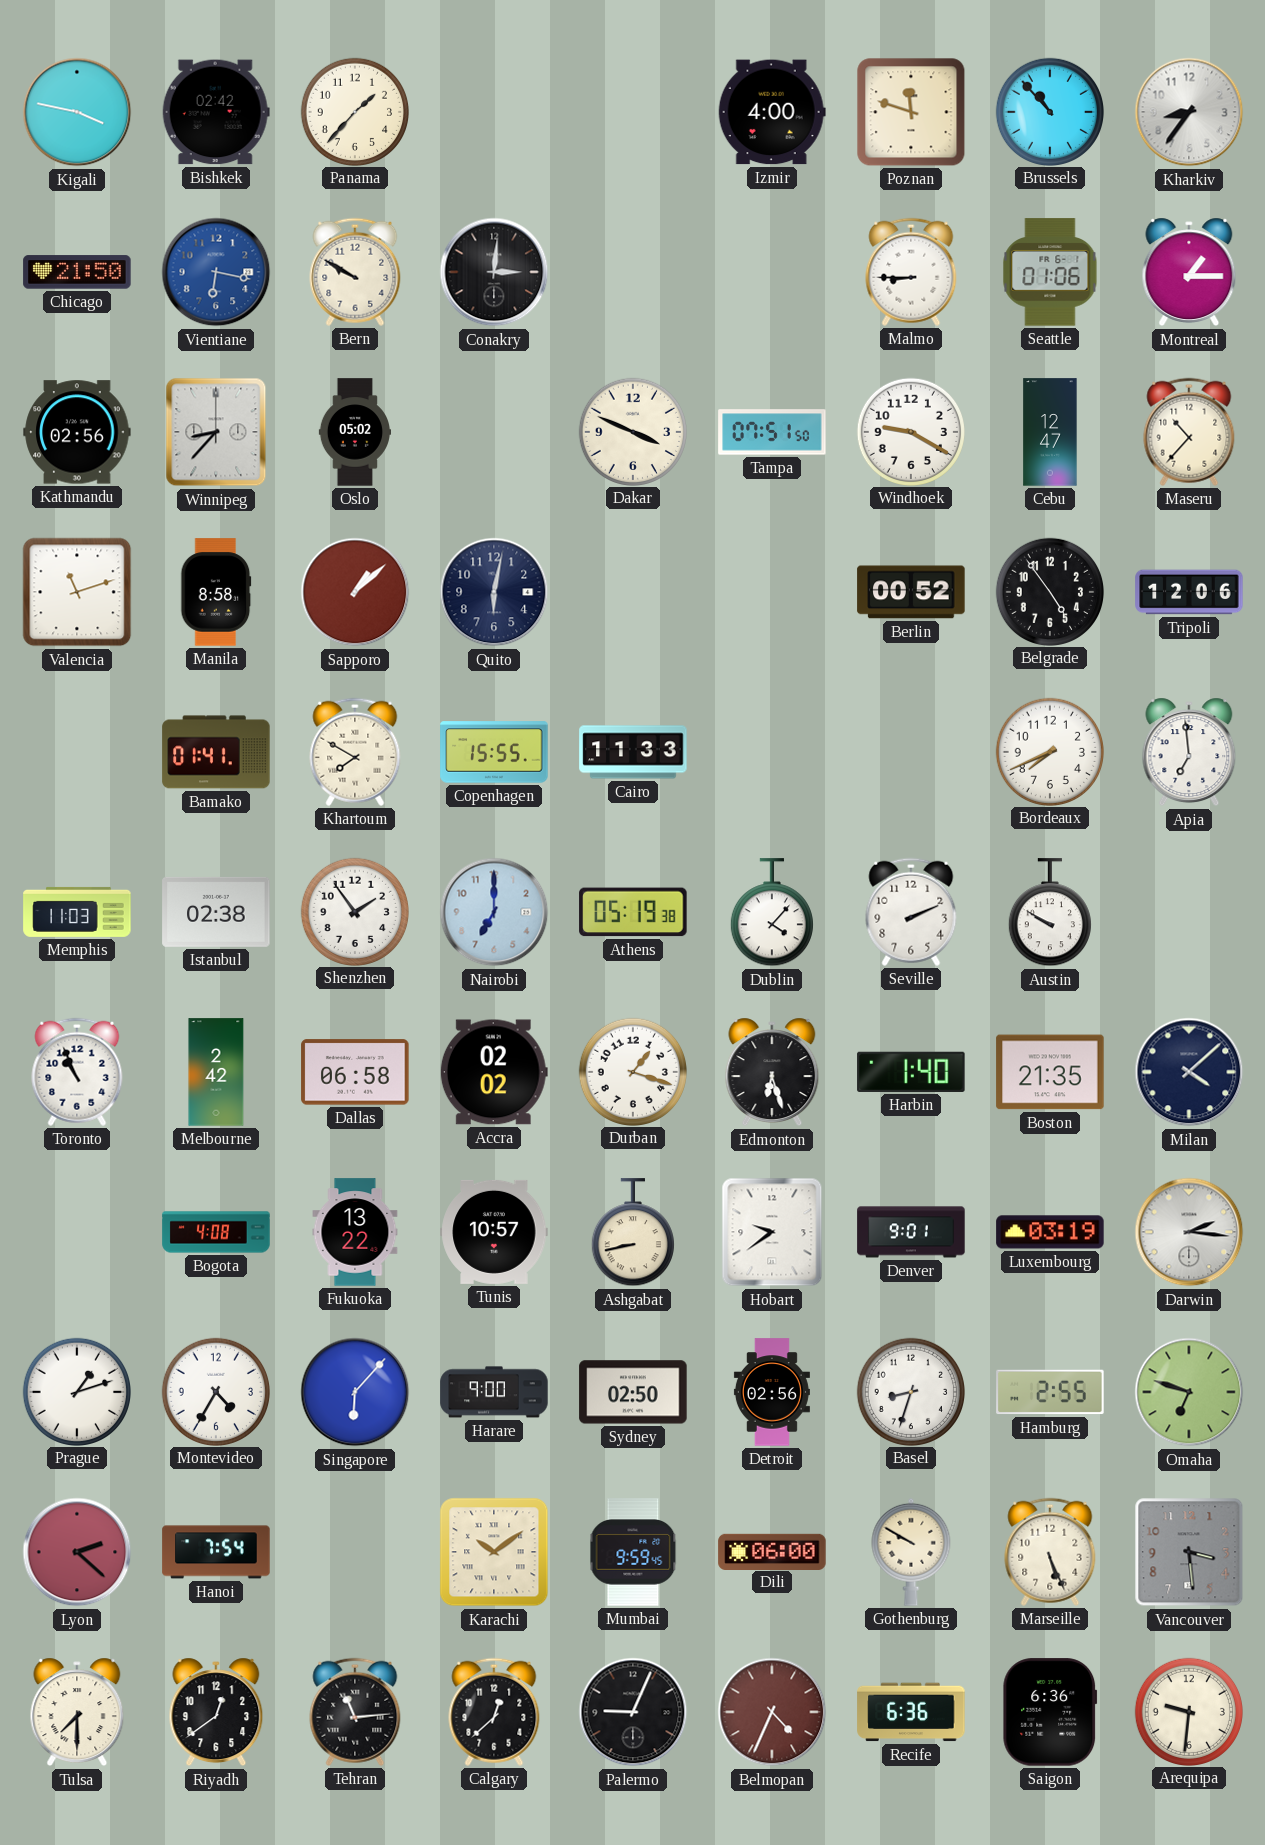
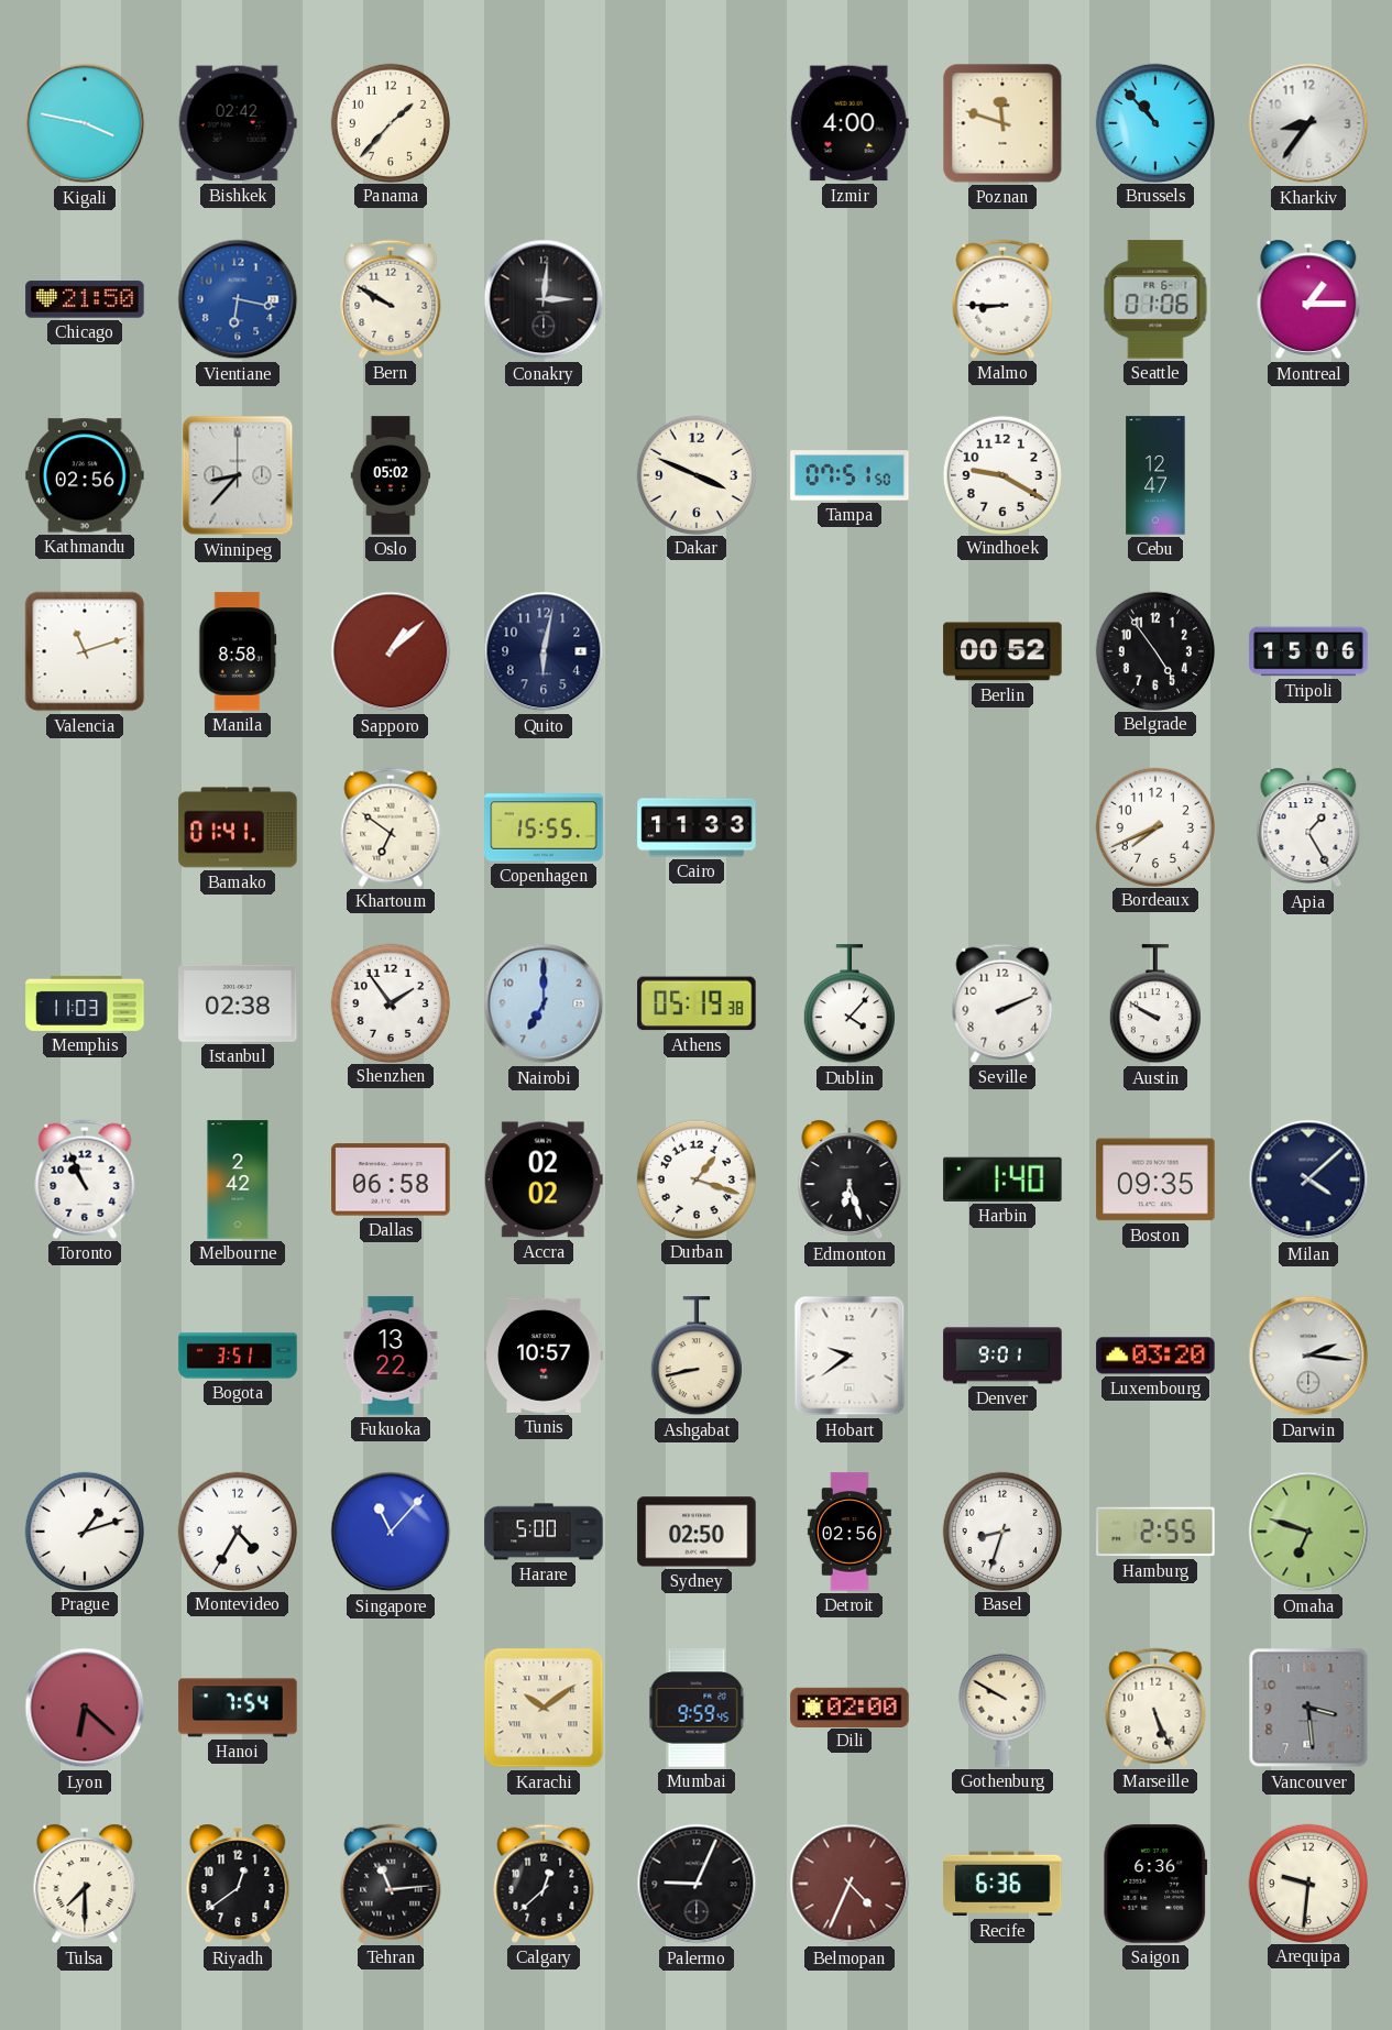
Maseru: 10:37 -> none (1189, 432)
Tripoli: 12:06 -> 15:06 (1308, 651)
Khartoum: 7:50 -> 6:51 (391, 827)
Apia: 6:59 -> 1:25 (1308, 827)
Boston: 21:35 -> 09:35 (1155, 1179)
Bogota: 4:08 -> 3:51 (238, 1356)
Luxembourg: 03:19 -> 03:20 (1155, 1356)
Singapore: 6:07 -> 11:07 (391, 1532)
Harare: 9:00 -> 5:00 (544, 1532)
Lyon: 2:22 -> 6:22 (85, 1708)
Dili: 06:00 -> 02:00 (850, 1707)
